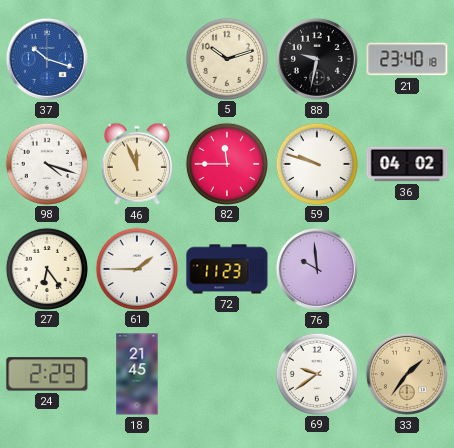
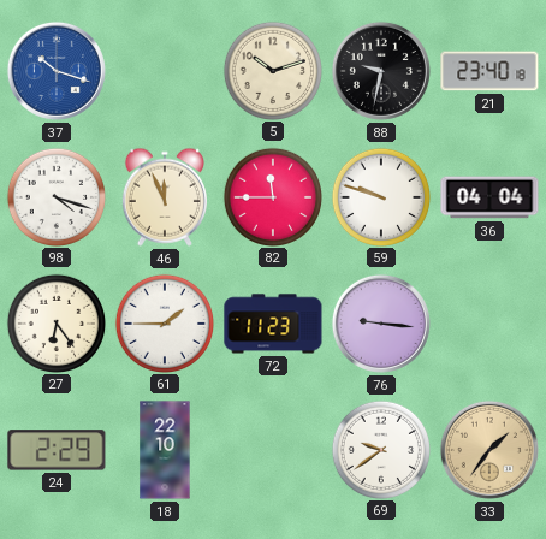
36: 04:02 -> 04:04 (489, 197)
76: 9:59 -> 9:16 (381, 324)
18: 21:45 -> 22:10 (165, 450)
